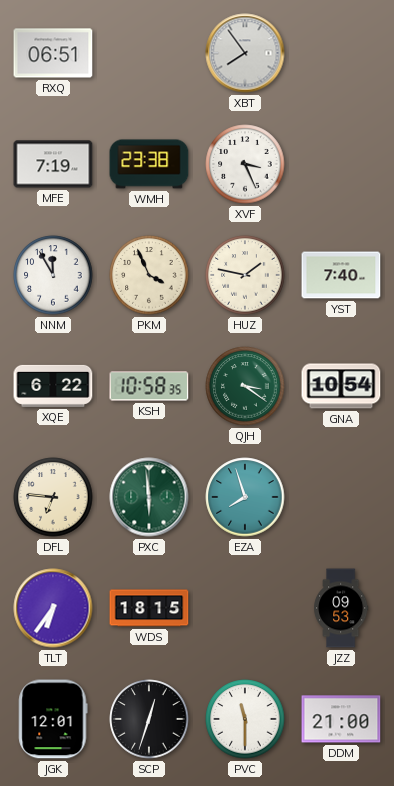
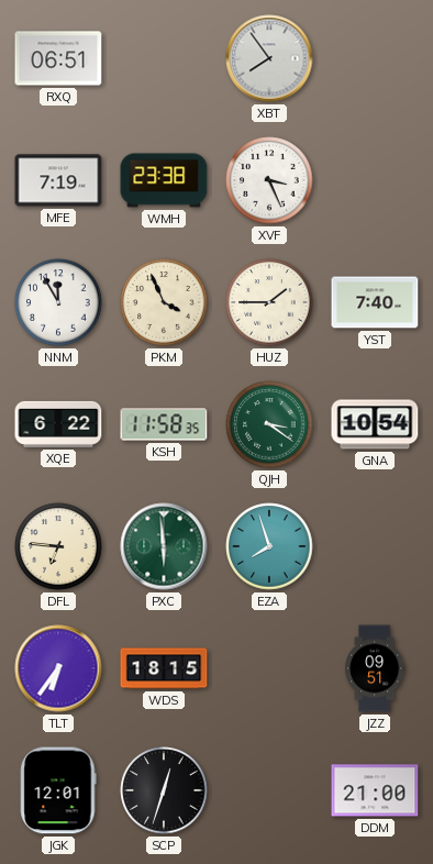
HUZ: 1:47 -> 1:45 (269, 302)
KSH: 10:58 -> 11:58 (164, 424)
JZZ: 09:53 -> 09:51 (375, 668)
PVC: 11:30 -> none (245, 719)
